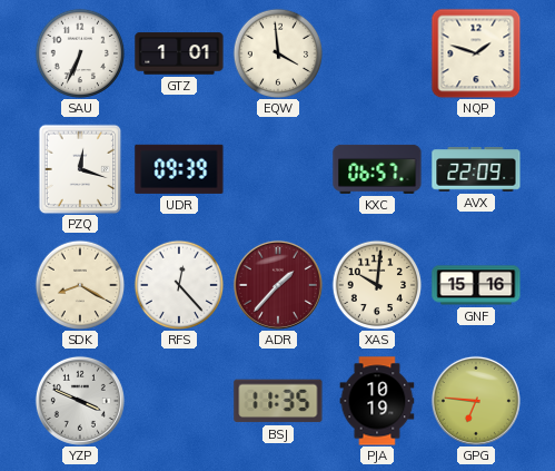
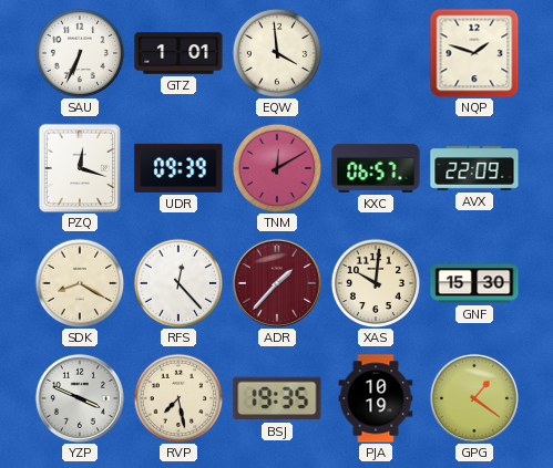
TNM: none -> 12:10 (277, 168)
GNF: 15:16 -> 15:30 (474, 283)
RVP: none -> 7:28 (178, 398)
BSJ: 11:35 -> 19:35 (277, 398)
GPG: 6:46 -> 1:21 (474, 398)
